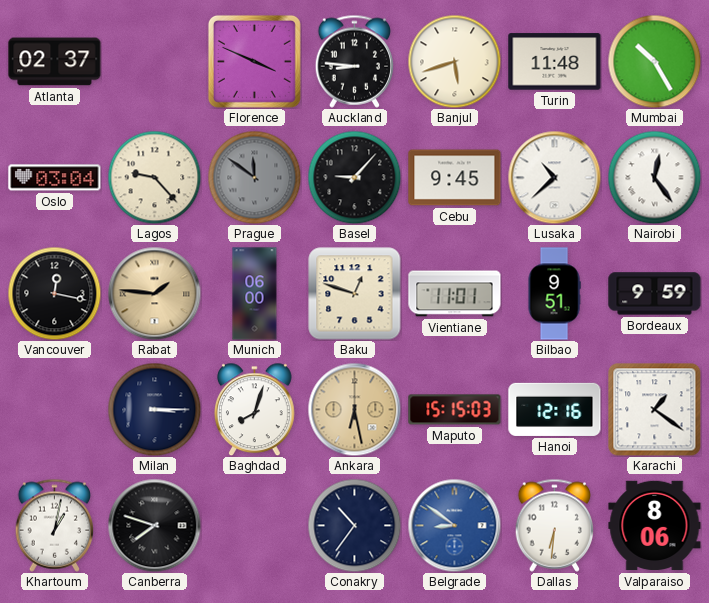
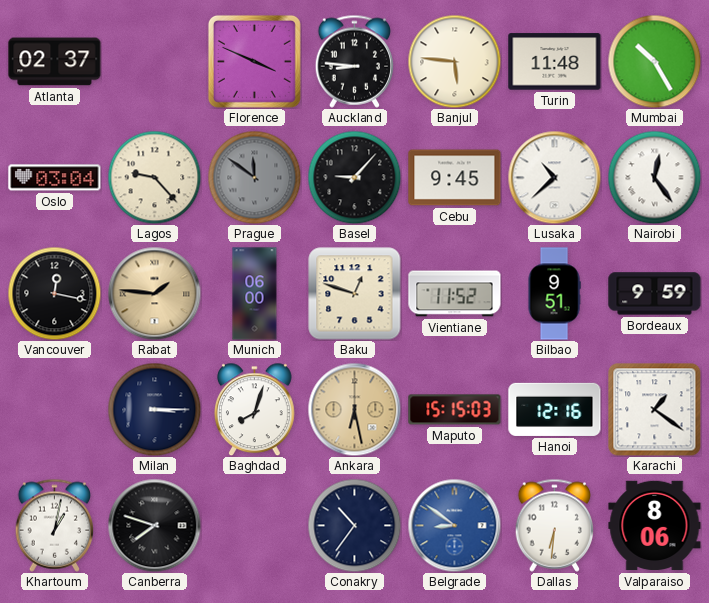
Banjul: 5:42 -> 5:46 (454, 61)
Vientiane: 11:01 -> 11:52 (455, 294)
